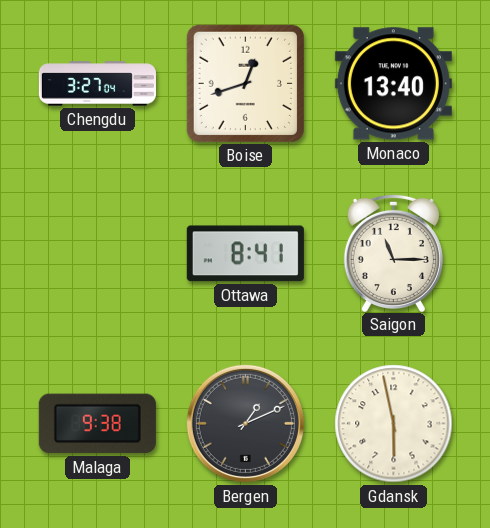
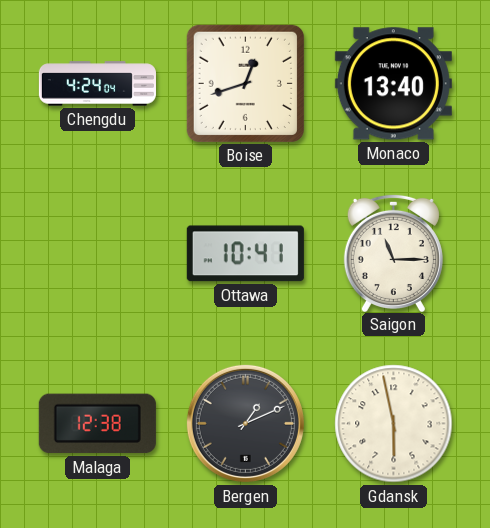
Chengdu: 3:27 -> 4:24 (97, 84)
Ottawa: 8:41 -> 10:41 (245, 254)
Malaga: 9:38 -> 12:38 (97, 424)
